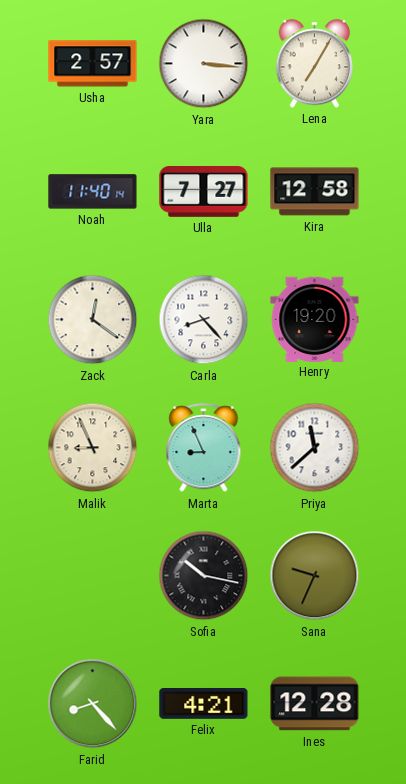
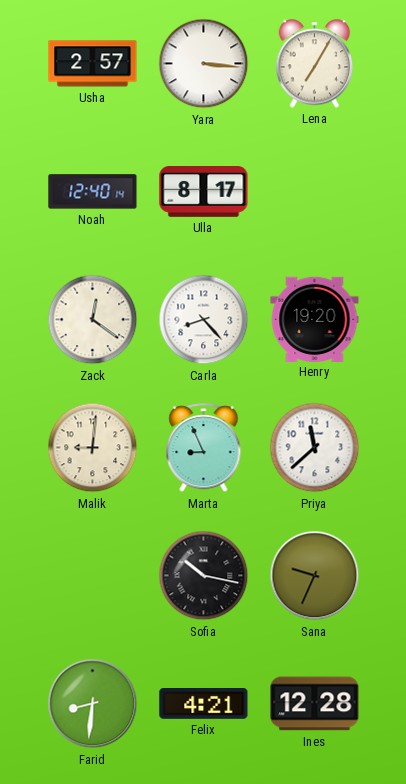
Noah: 11:40 -> 12:40 (93, 192)
Ulla: 7:27 -> 8:17 (204, 192)
Kira: 12:58 -> none (315, 192)
Malik: 8:56 -> 9:01 (93, 448)
Farid: 8:23 -> 8:31 (93, 704)
